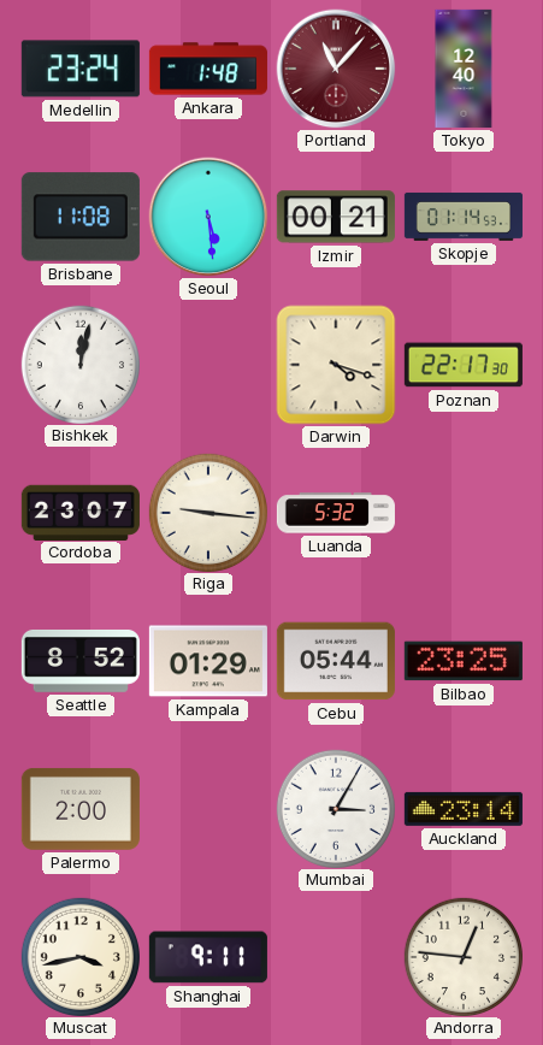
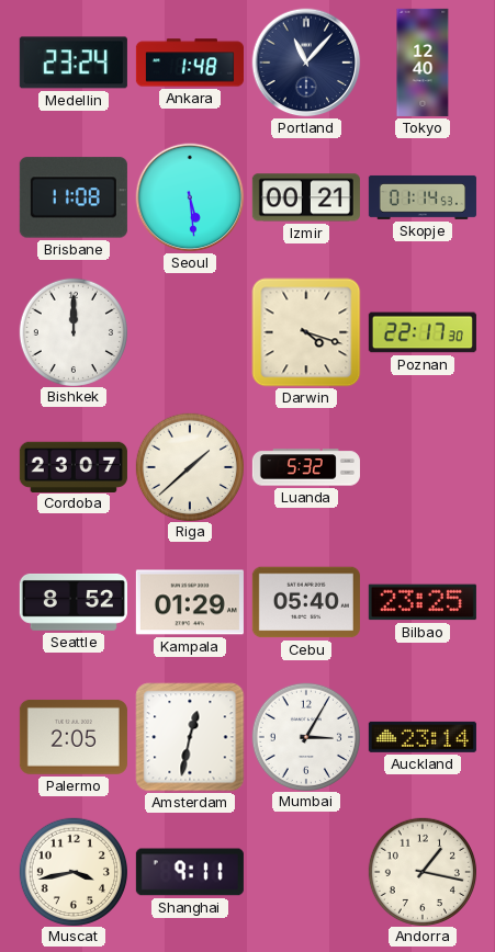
Portland dial: burgundy -> navy (306, 63)
Bishkek: 12:02 -> 12:00 (72, 331)
Riga: 9:16 -> 1:38 (189, 466)
Cebu: 05:44 -> 05:40 (306, 602)
Palermo: 2:00 -> 2:05 (74, 737)
Amsterdam: none -> 12:32 (190, 737)
Andorra: 12:46 -> 1:17 (421, 871)
